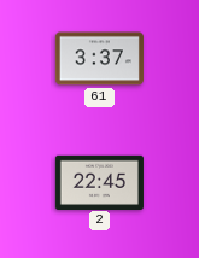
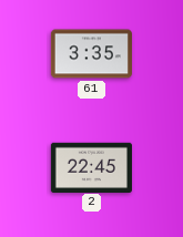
61: 3:37 -> 3:35 (91, 54)
